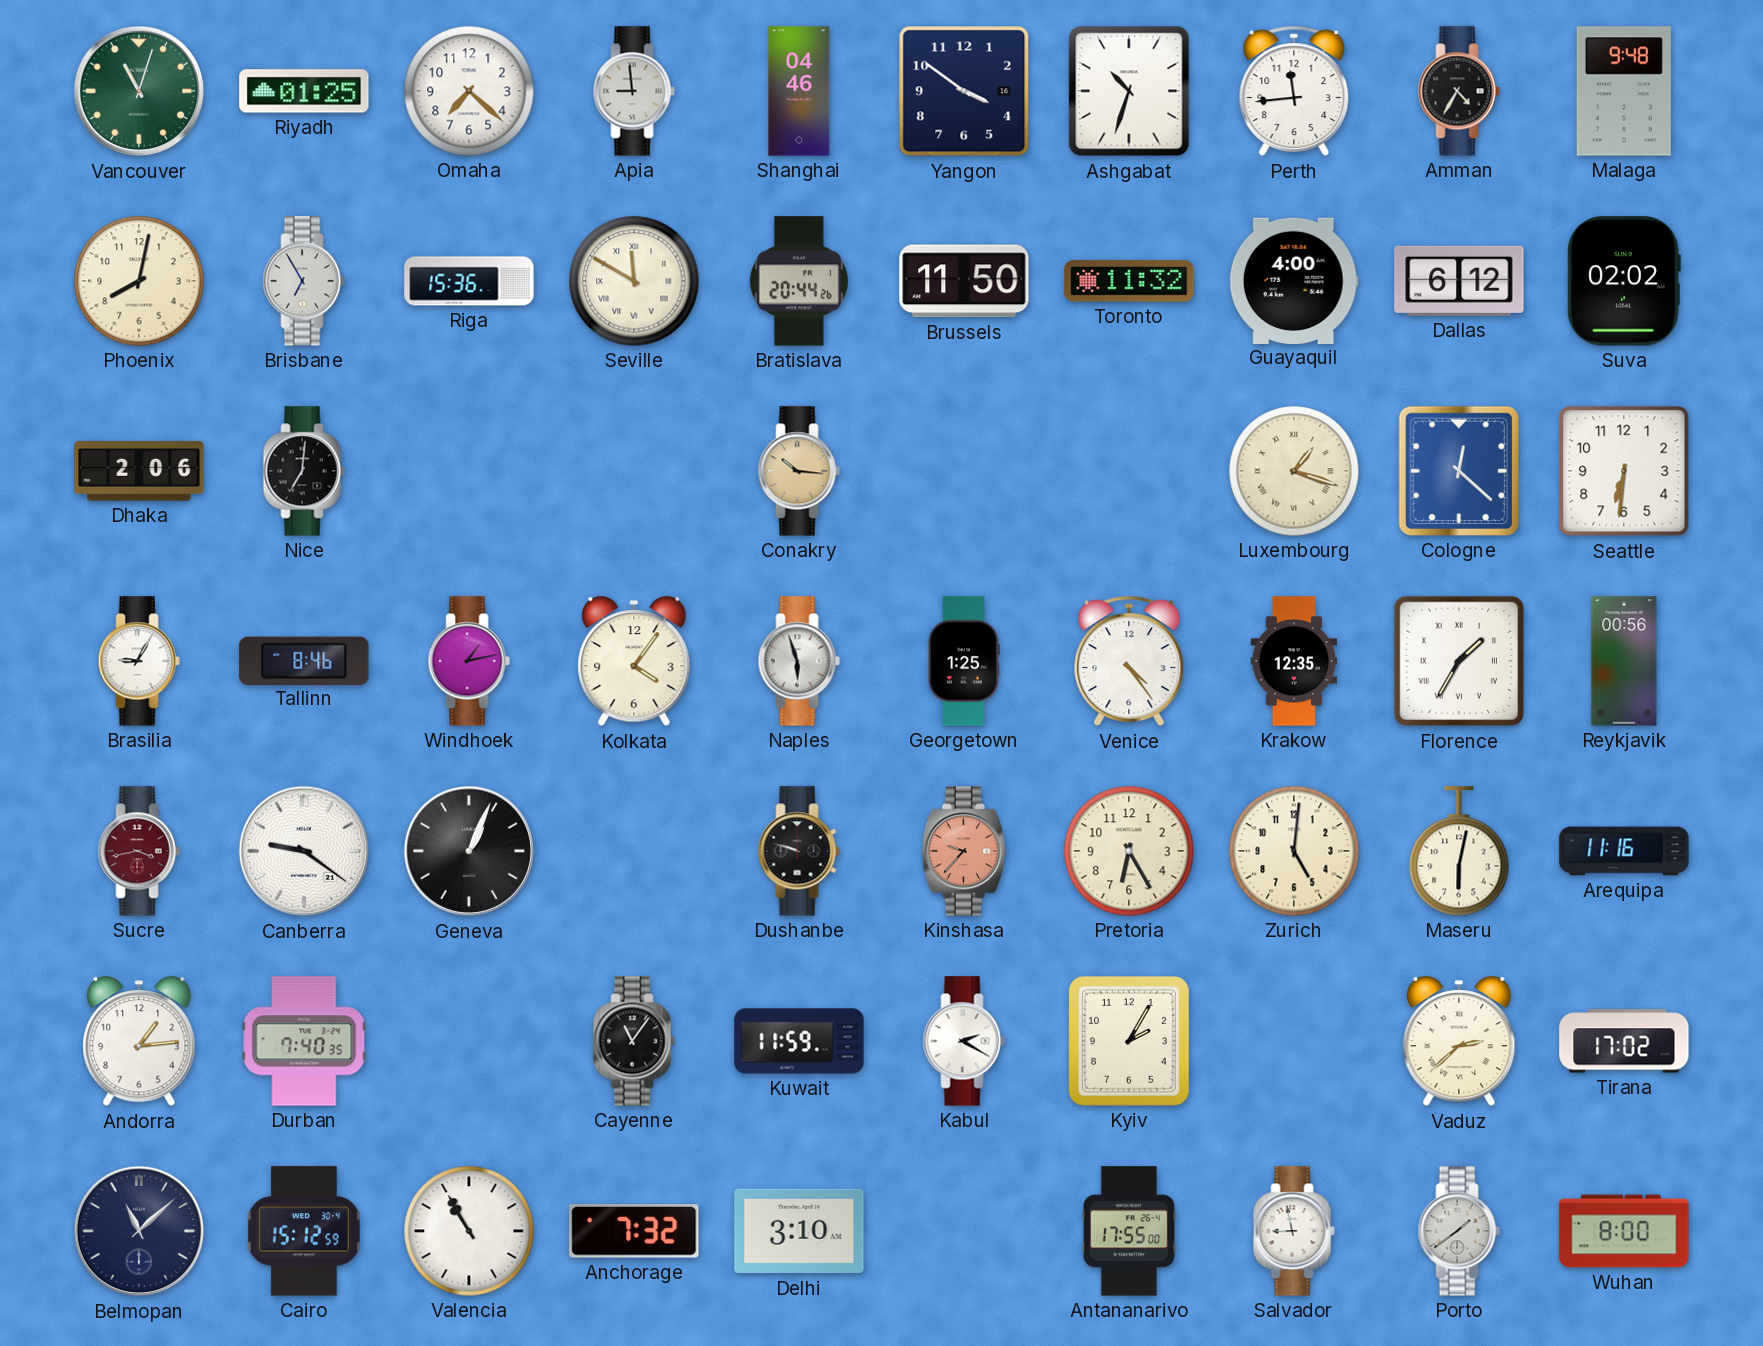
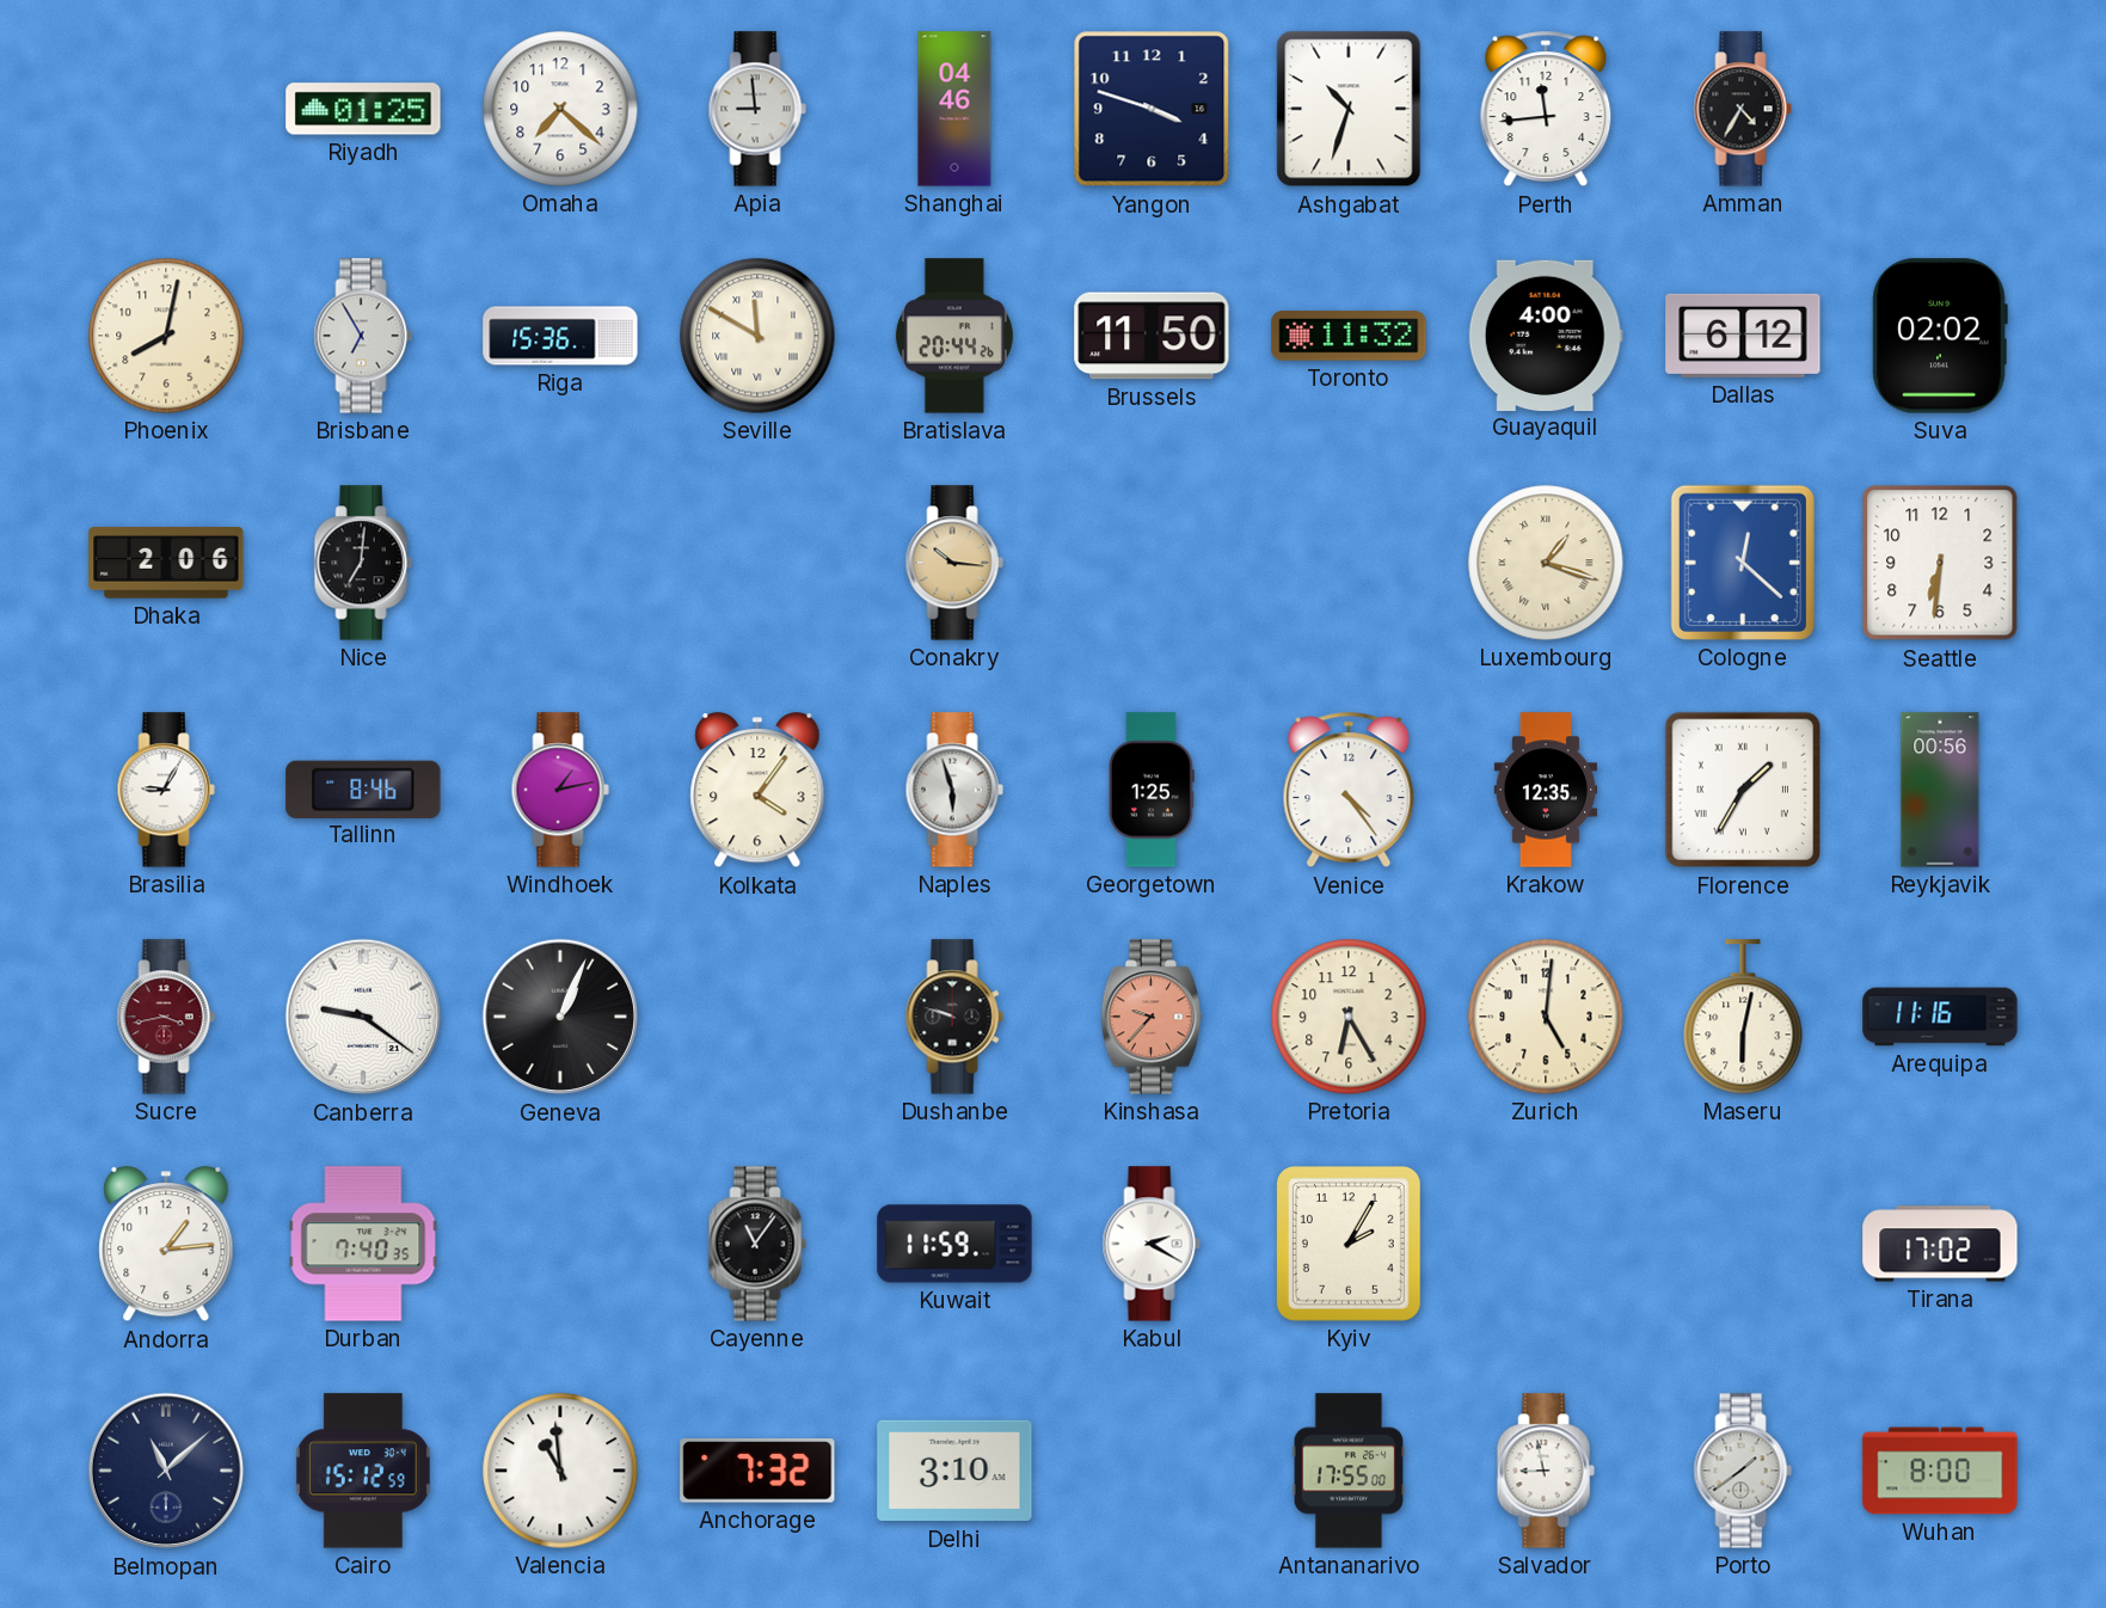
Vancouver: 11:03 -> none (139, 91)
Yangon: 3:51 -> 3:48 (1152, 109)
Malaga: 9:48 -> none (1624, 91)
Vaduz: 2:38 -> none (1459, 1042)
Valencia: 10:55 -> 10:59 (560, 1471)
